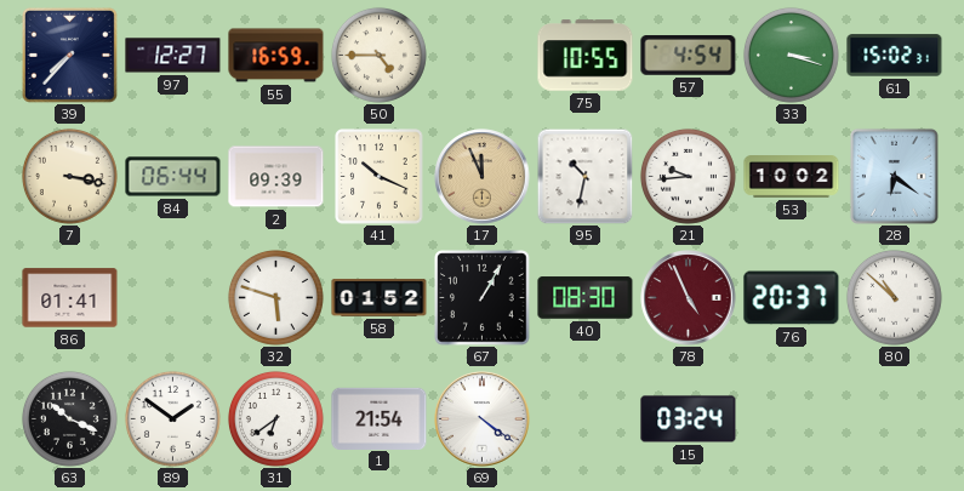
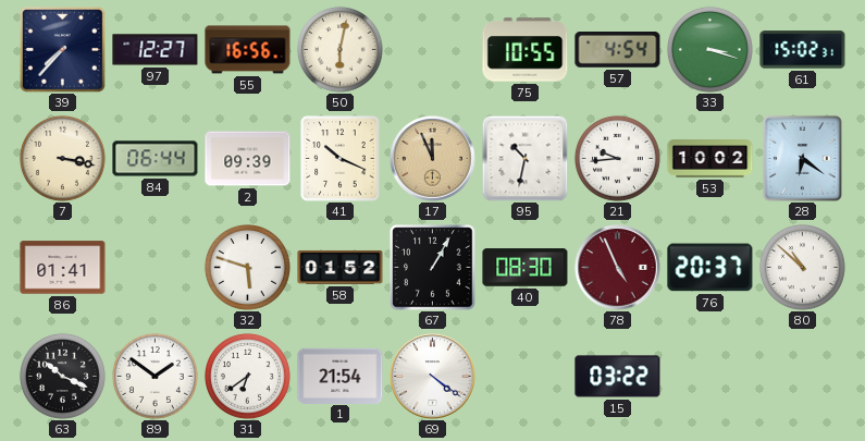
55: 16:59 -> 16:56 (248, 50)
50: 4:45 -> 6:02 (339, 49)
15: 03:24 -> 03:22 (618, 377)
